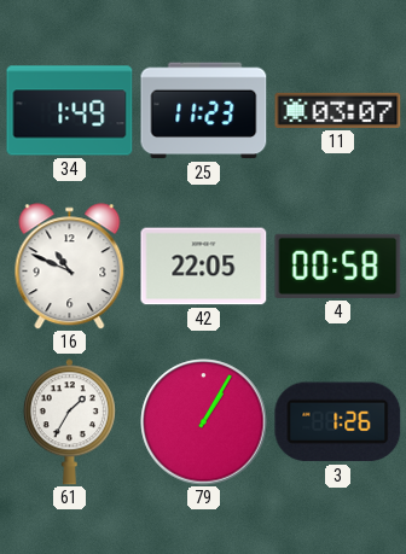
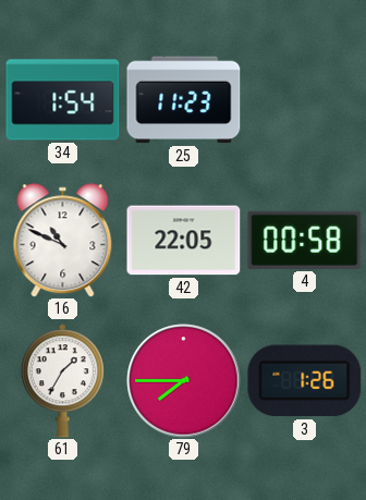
34: 1:49 -> 1:54 (63, 100)
11: 03:07 -> none (338, 110)
79: 1:05 -> 7:45 (184, 381)
